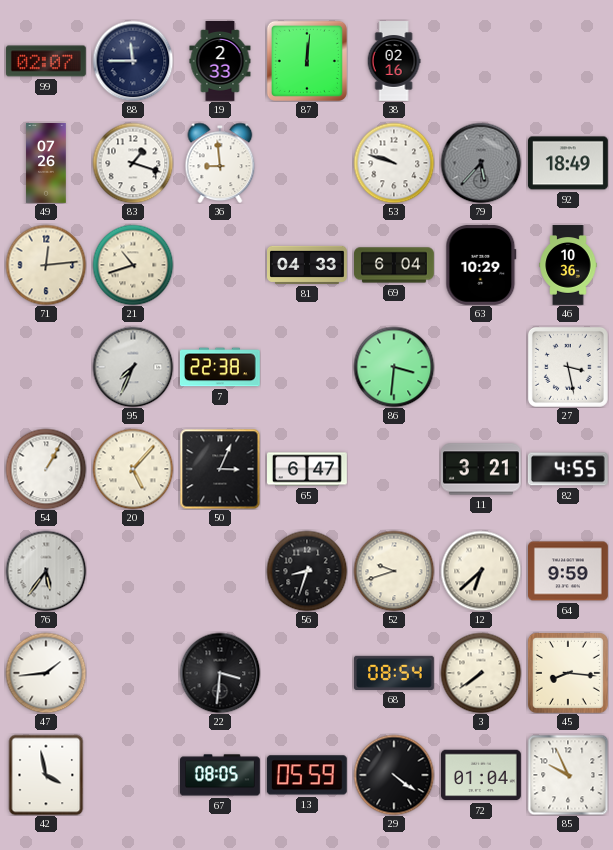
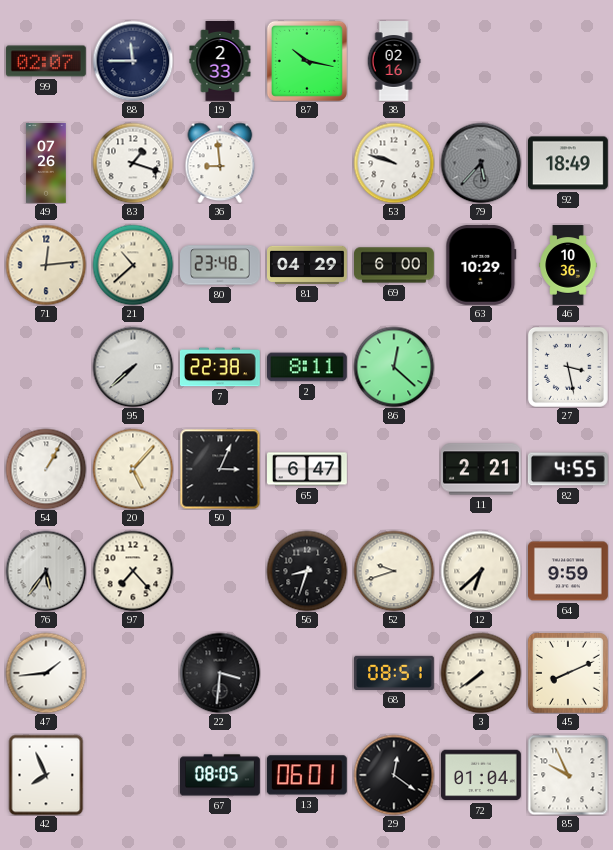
87: 12:01 -> 10:17 (307, 61)
21: 10:42 -> 10:38 (133, 265)
80: none -> 23:48 (221, 265)
81: 04:33 -> 04:29 (307, 265)
69: 6:04 -> 6:00 (395, 265)
95: 7:34 -> 7:38 (133, 367)
2: none -> 8:11 (308, 367)
86: 3:31 -> 12:22 (394, 367)
11: 3:21 -> 2:21 (481, 469)
97: none -> 7:23 (133, 571)
68: 08:54 -> 08:51 (395, 673)
45: 8:16 -> 8:11 (568, 673)
42: 3:58 -> 7:56 (46, 775)
13: 05:59 -> 06:01 (307, 775)
29: 4:21 -> 12:21 (394, 775)
